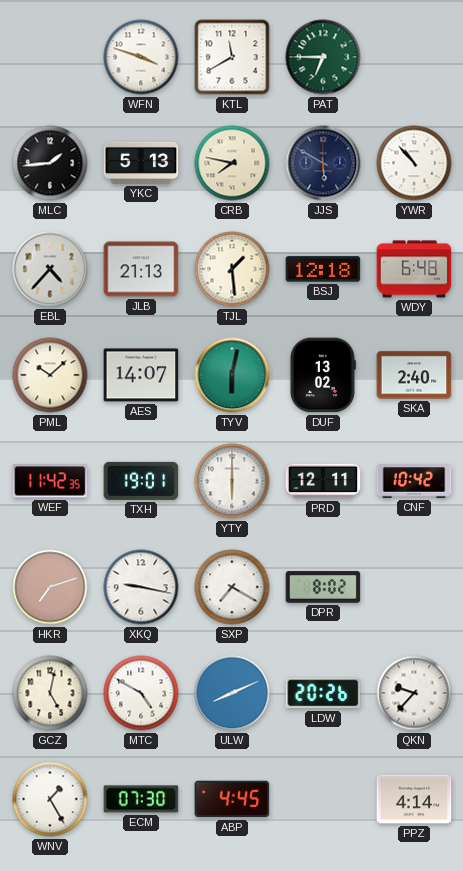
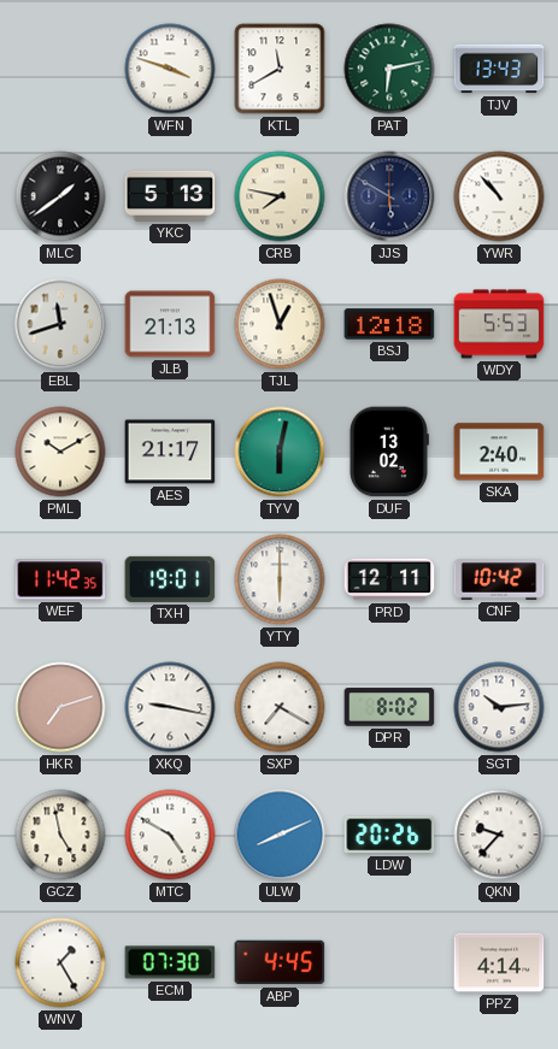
PAT: 6:45 -> 6:13 (389, 69)
TJV: none -> 13:43 (499, 69)
MLC: 1:44 -> 1:39 (60, 196)
EBL: 4:37 -> 11:42 (60, 324)
TJL: 1:29 -> 12:57 (280, 324)
WDY: 6:48 -> 5:53 (499, 324)
PML: 10:08 -> 10:10 (60, 452)
AES: 14:07 -> 21:17 (170, 452)
SGT: none -> 10:14 (499, 707)
GCZ: 5:02 -> 4:58 (60, 835)
